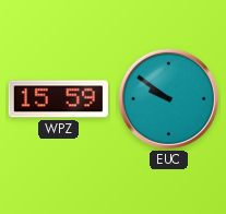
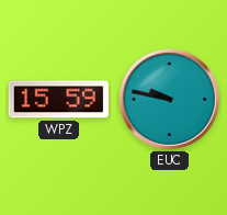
EUC: 9:51 -> 9:47 (169, 99)
